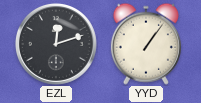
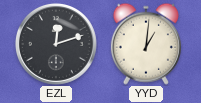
YYD: 1:06 -> 1:01 (146, 44)
